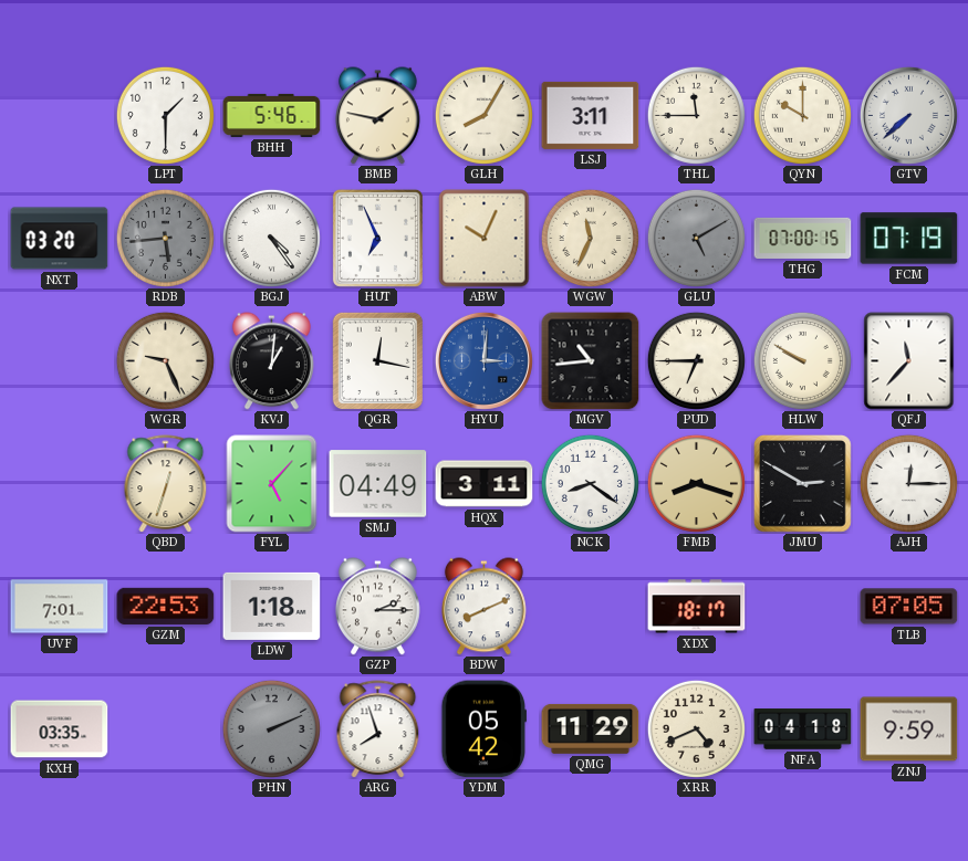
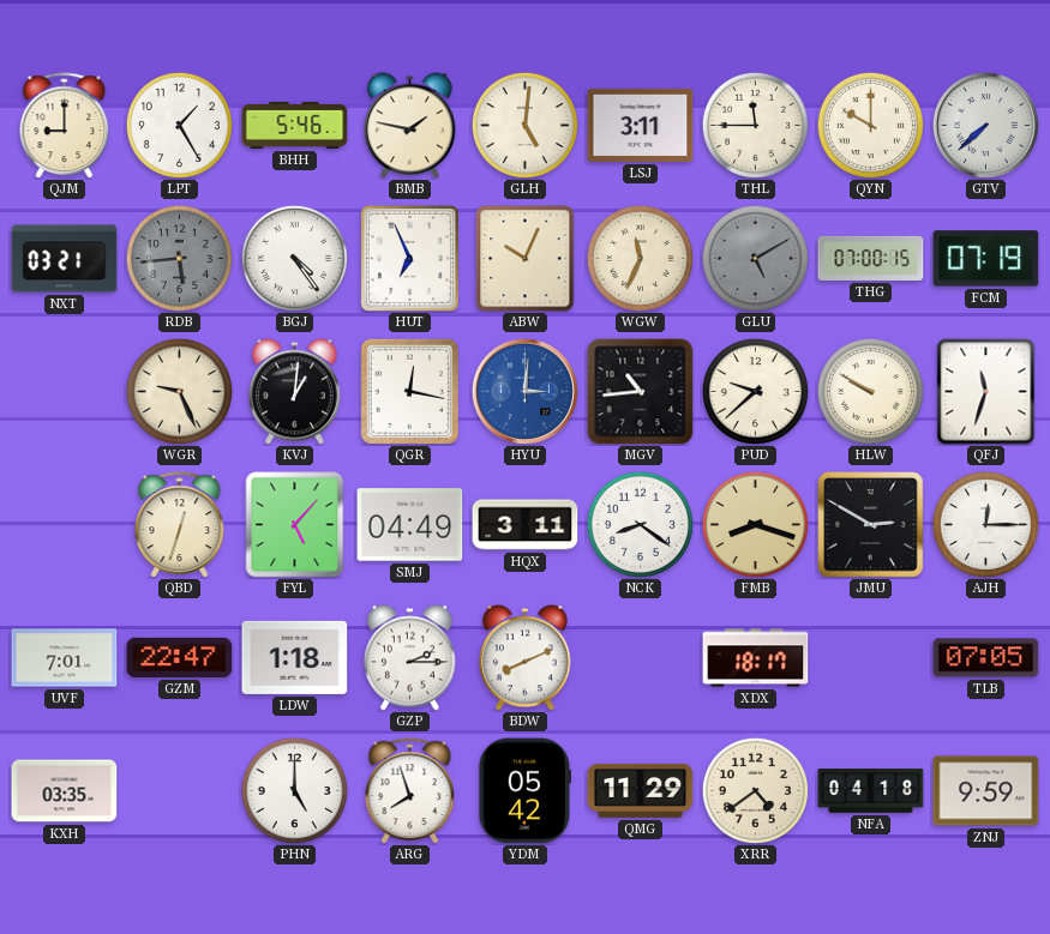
QJM: none -> 9:00 (65, 126)
LPT: 1:30 -> 1:25 (179, 125)
GLH: 8:05 -> 5:01 (524, 125)
NXT: 03:20 -> 03:21 (65, 259)
PUD: 6:45 -> 9:38 (755, 391)
QFJ: 11:37 -> 11:33 (986, 392)
GZM: 22:53 -> 22:47 (180, 657)
PHN: 2:11 -> 5:00 (294, 790)
PHN dial: grey -> white (294, 790)
XRR: 4:41 -> 4:39 (755, 790)
